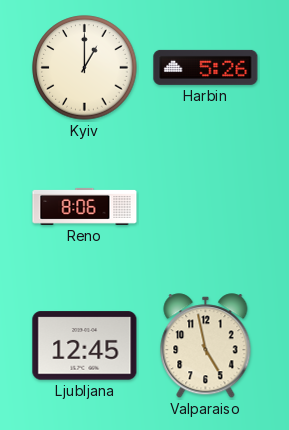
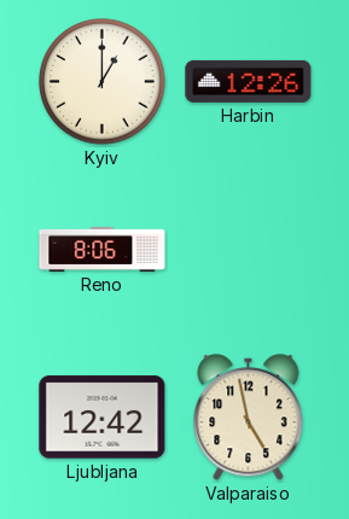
Harbin: 5:26 -> 12:26 (249, 81)
Ljubljana: 12:45 -> 12:42 (103, 418)
